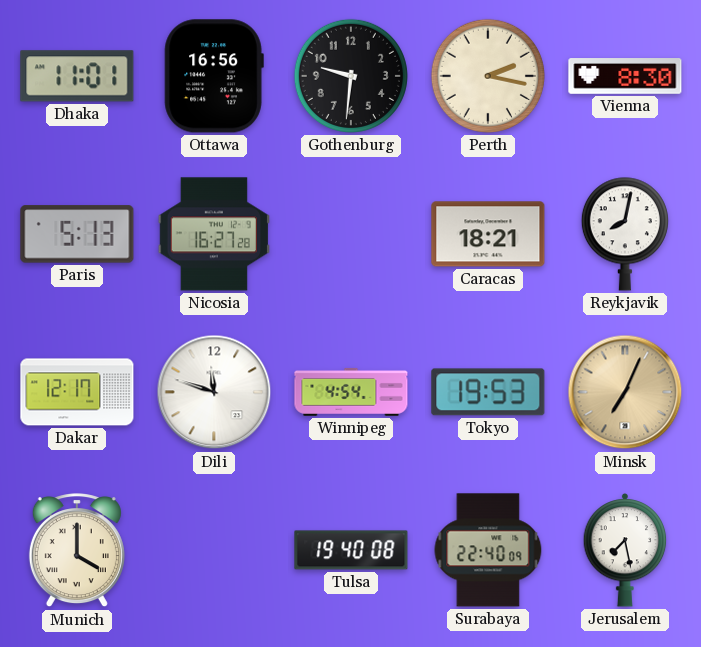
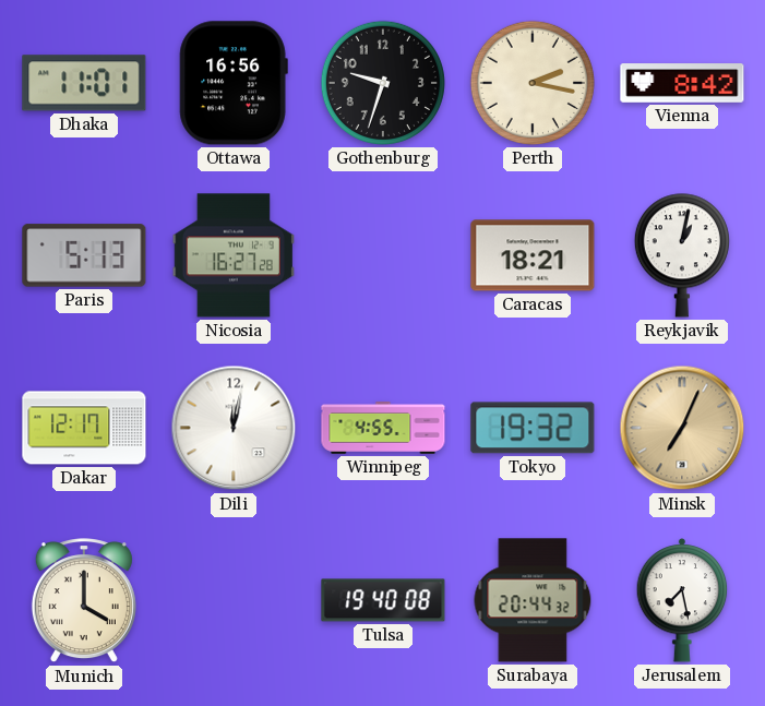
Gothenburg: 9:31 -> 9:33 (383, 83)
Vienna: 8:30 -> 8:42 (682, 83)
Reykjavik: 8:02 -> 1:02 (682, 255)
Dili: 11:48 -> 12:02 (234, 428)
Winnipeg: 4:54 -> 4:55 (383, 428)
Tokyo: 19:53 -> 19:32 (533, 428)
Surabaya: 22:40 -> 20:44 (533, 600)
